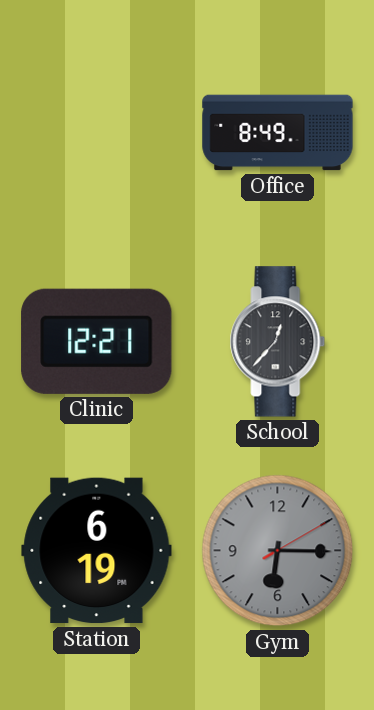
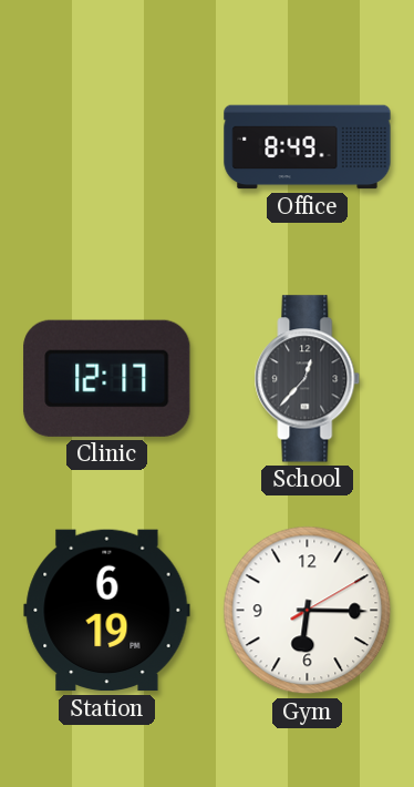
Clinic: 12:21 -> 12:17 (107, 378)
Gym dial: grey -> white (308, 611)
